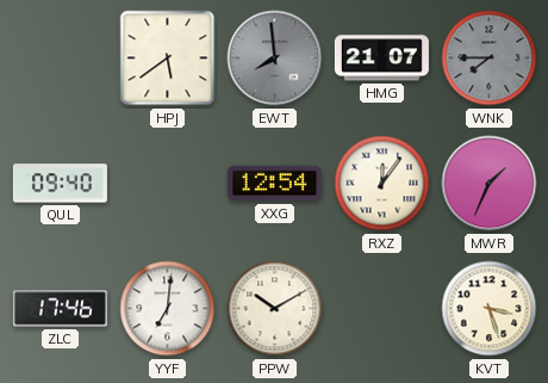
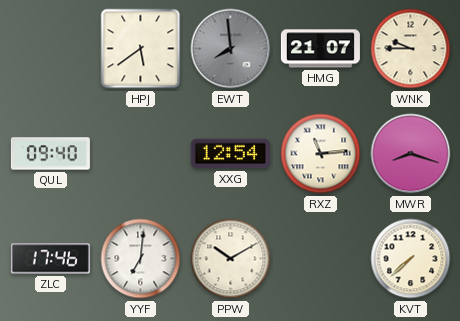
WNK: 7:45 -> 9:45 (411, 49)
WNK dial: grey -> cream (411, 49)
RXZ: 12:06 -> 11:14 (321, 154)
MWR: 1:34 -> 8:18 (411, 154)
KVT: 3:27 -> 7:38 (411, 259)
